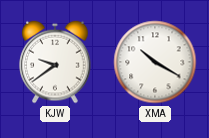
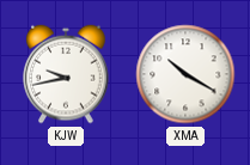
KJW: 9:39 -> 9:43 (66, 74)
